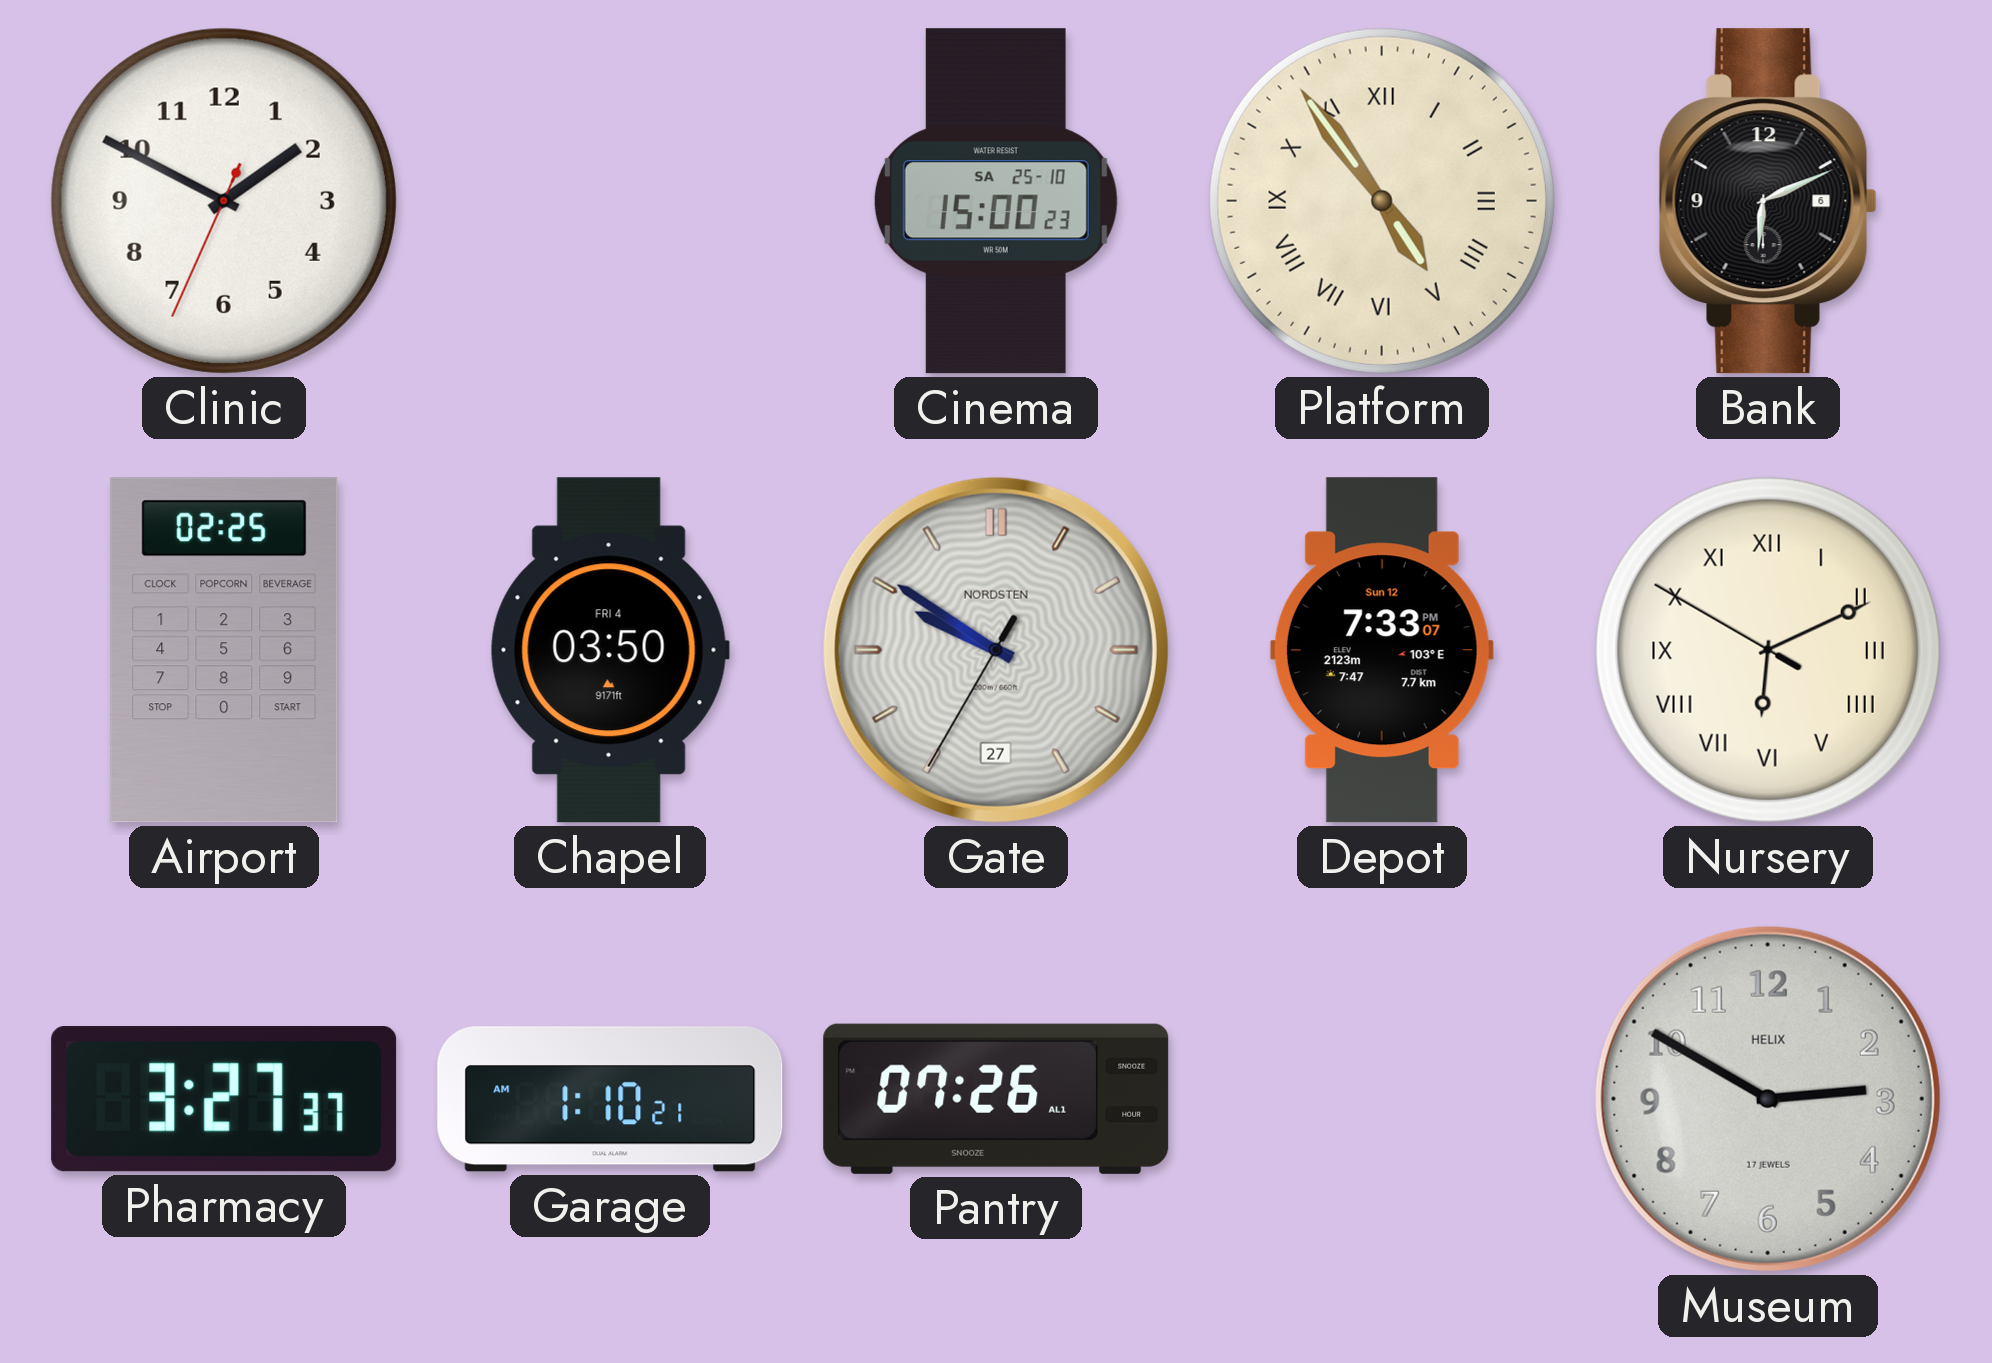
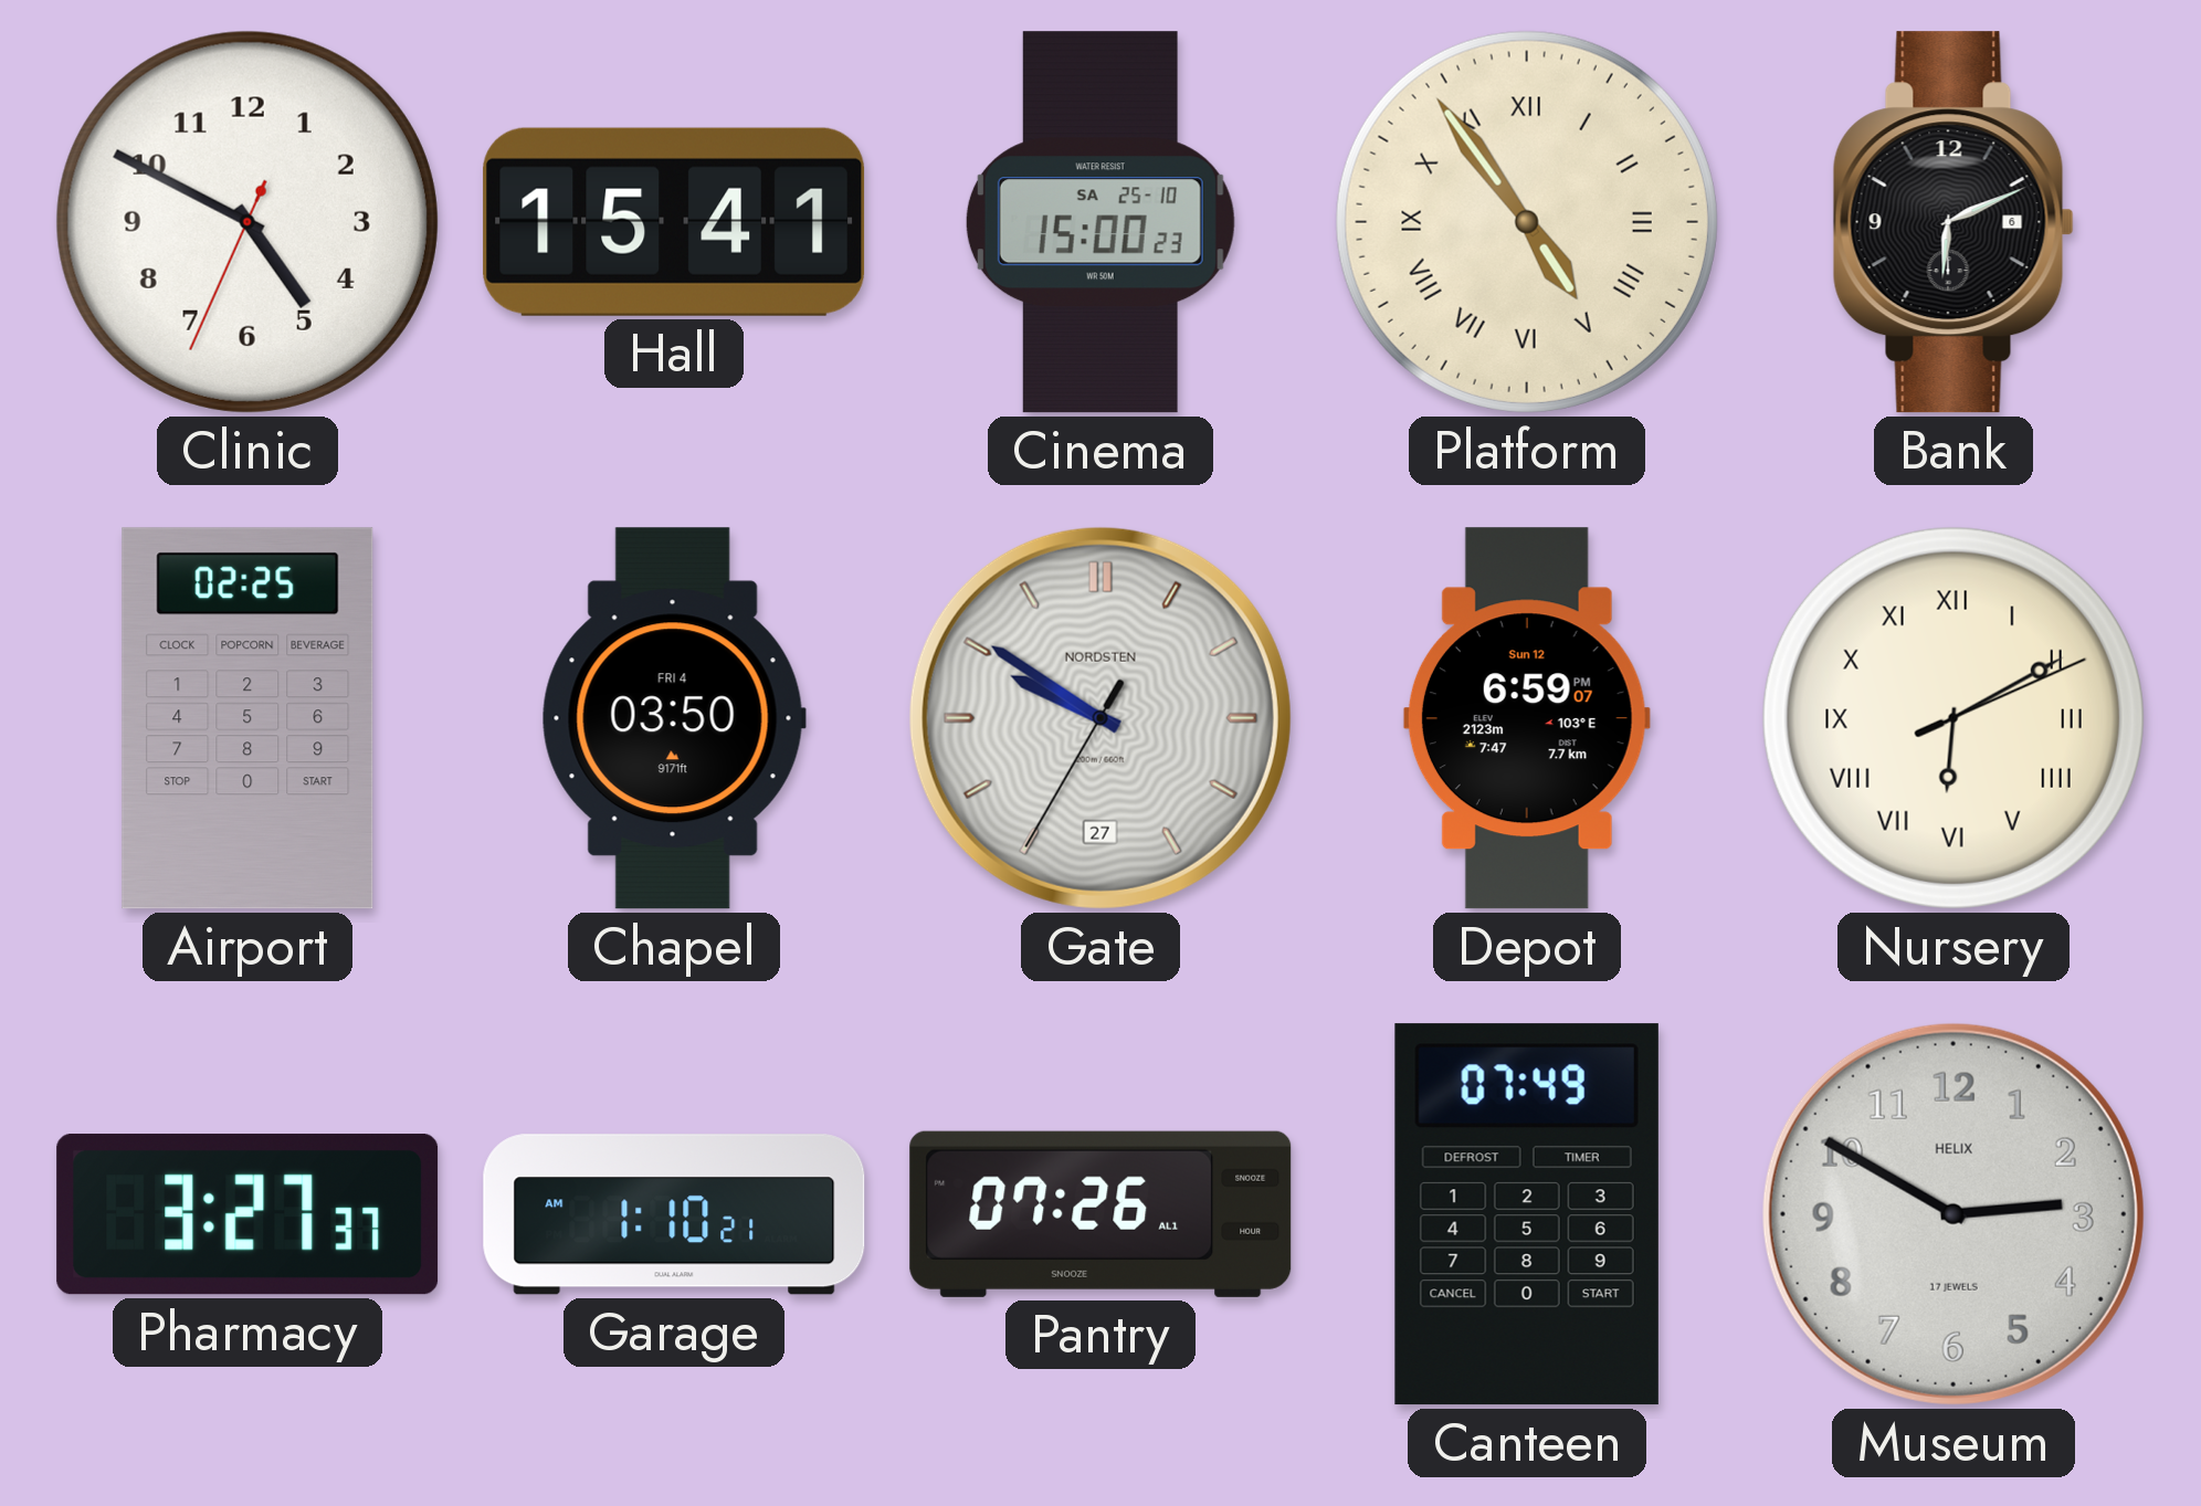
Clinic: 1:49 -> 4:49 (248, 222)
Hall: none -> 15:41 (674, 222)
Depot: 7:33 -> 6:59 (1527, 718)
Nursery: 6:10:50 -> 6:10:11 (1953, 718)
Canteen: none -> 07:49 (1527, 1214)
